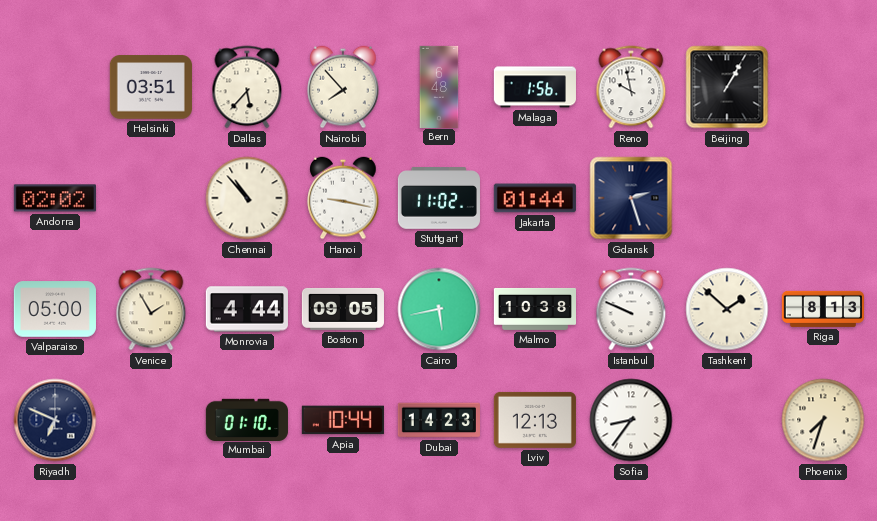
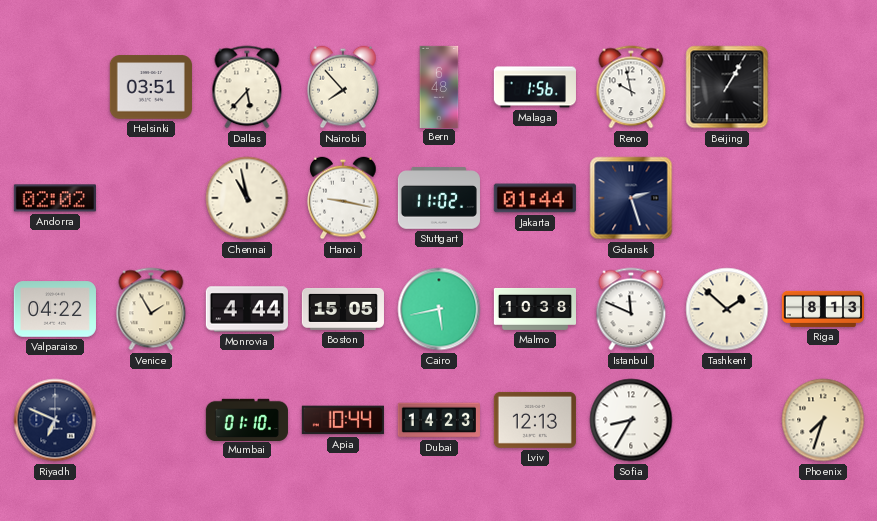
Chennai: 10:53 -> 10:58 (247, 198)
Valparaiso: 05:00 -> 04:22 (55, 309)
Boston: 09:05 -> 15:05 (343, 309)
Istanbul: 9:49 -> 11:49 (631, 309)
Sofia: 8:36 -> 8:35 (631, 420)
